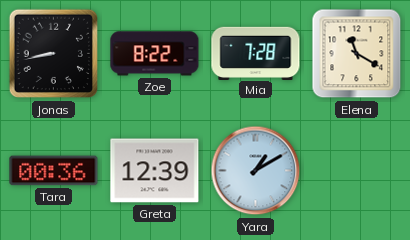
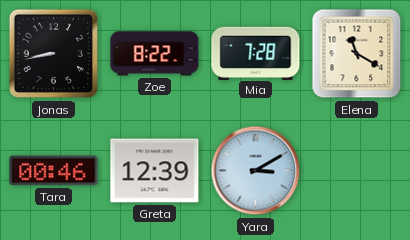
Tara: 00:36 -> 00:46 (54, 171)
Yara: 1:10 -> 3:10 (256, 171)
